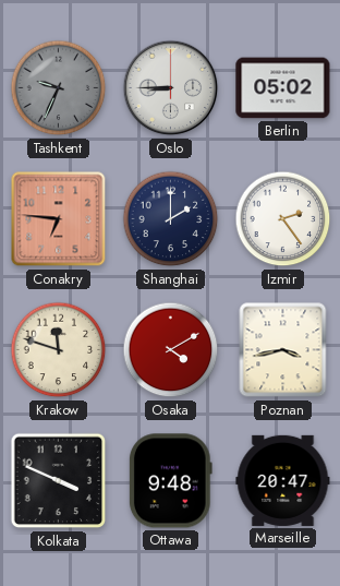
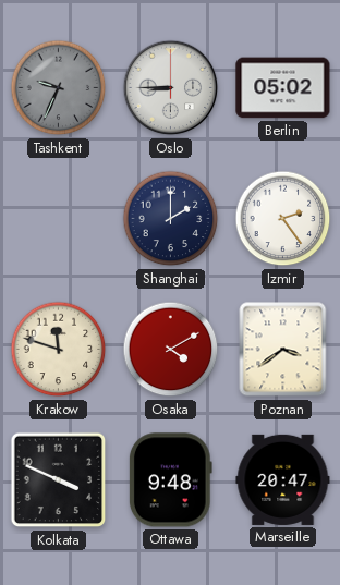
Conakry: 6:46 -> none (59, 219)
Poznan: 3:43 -> 3:39 (283, 350)
